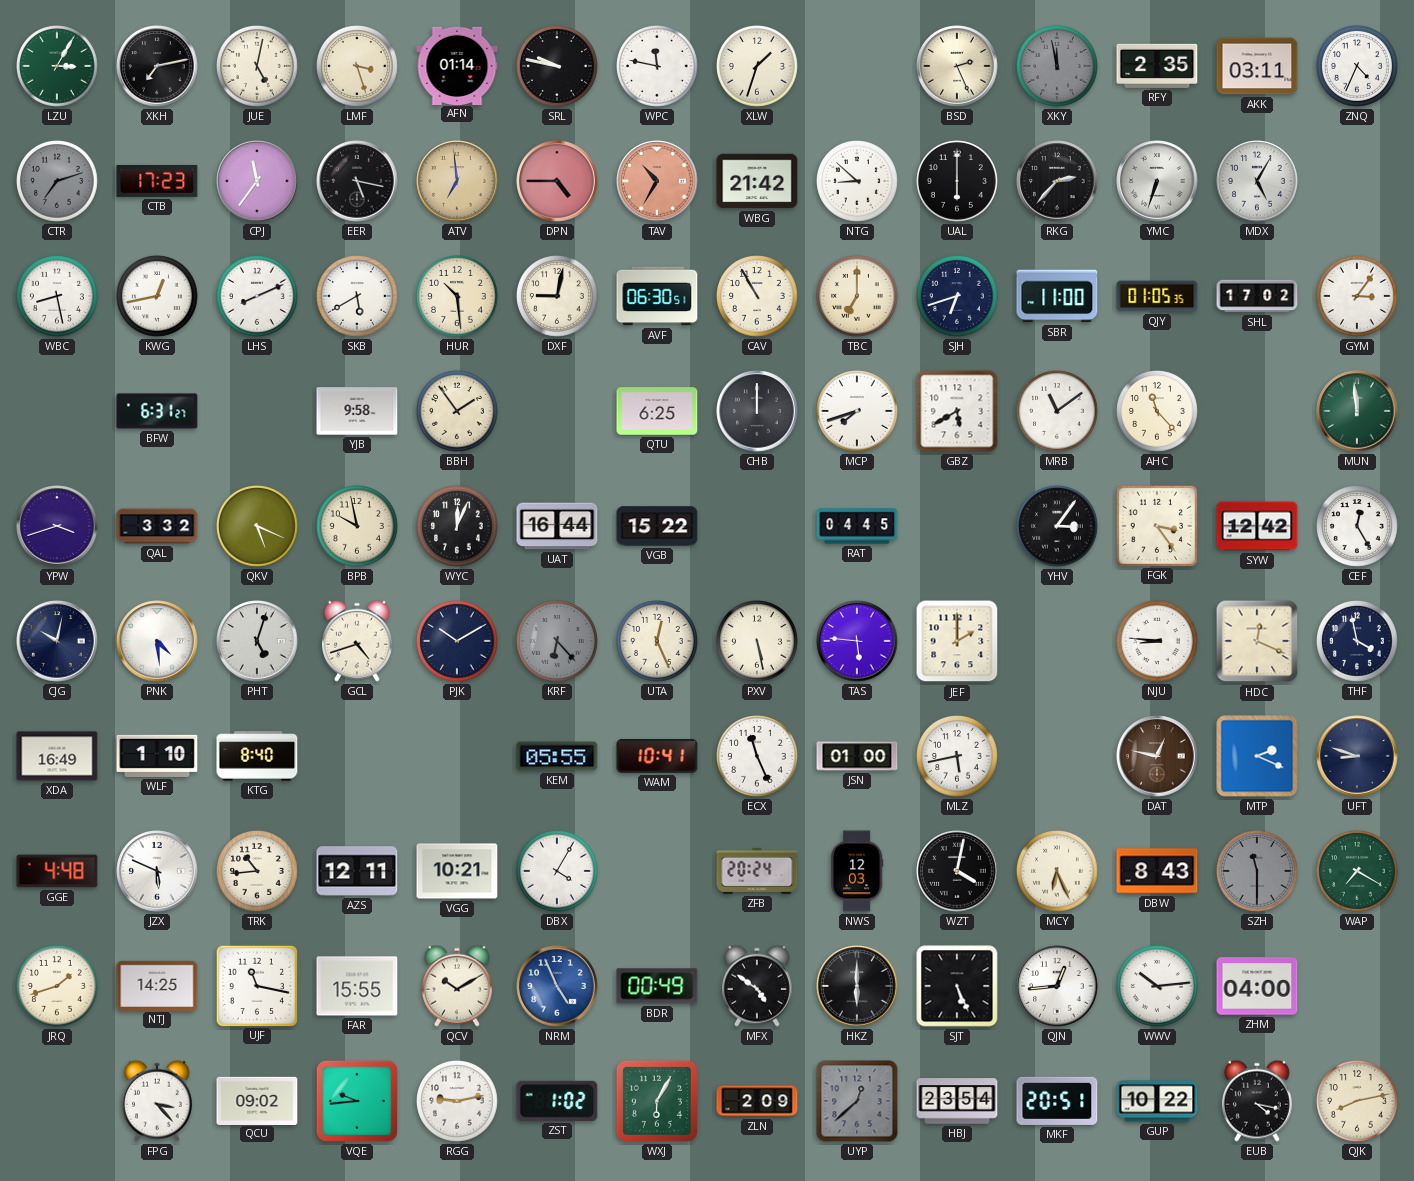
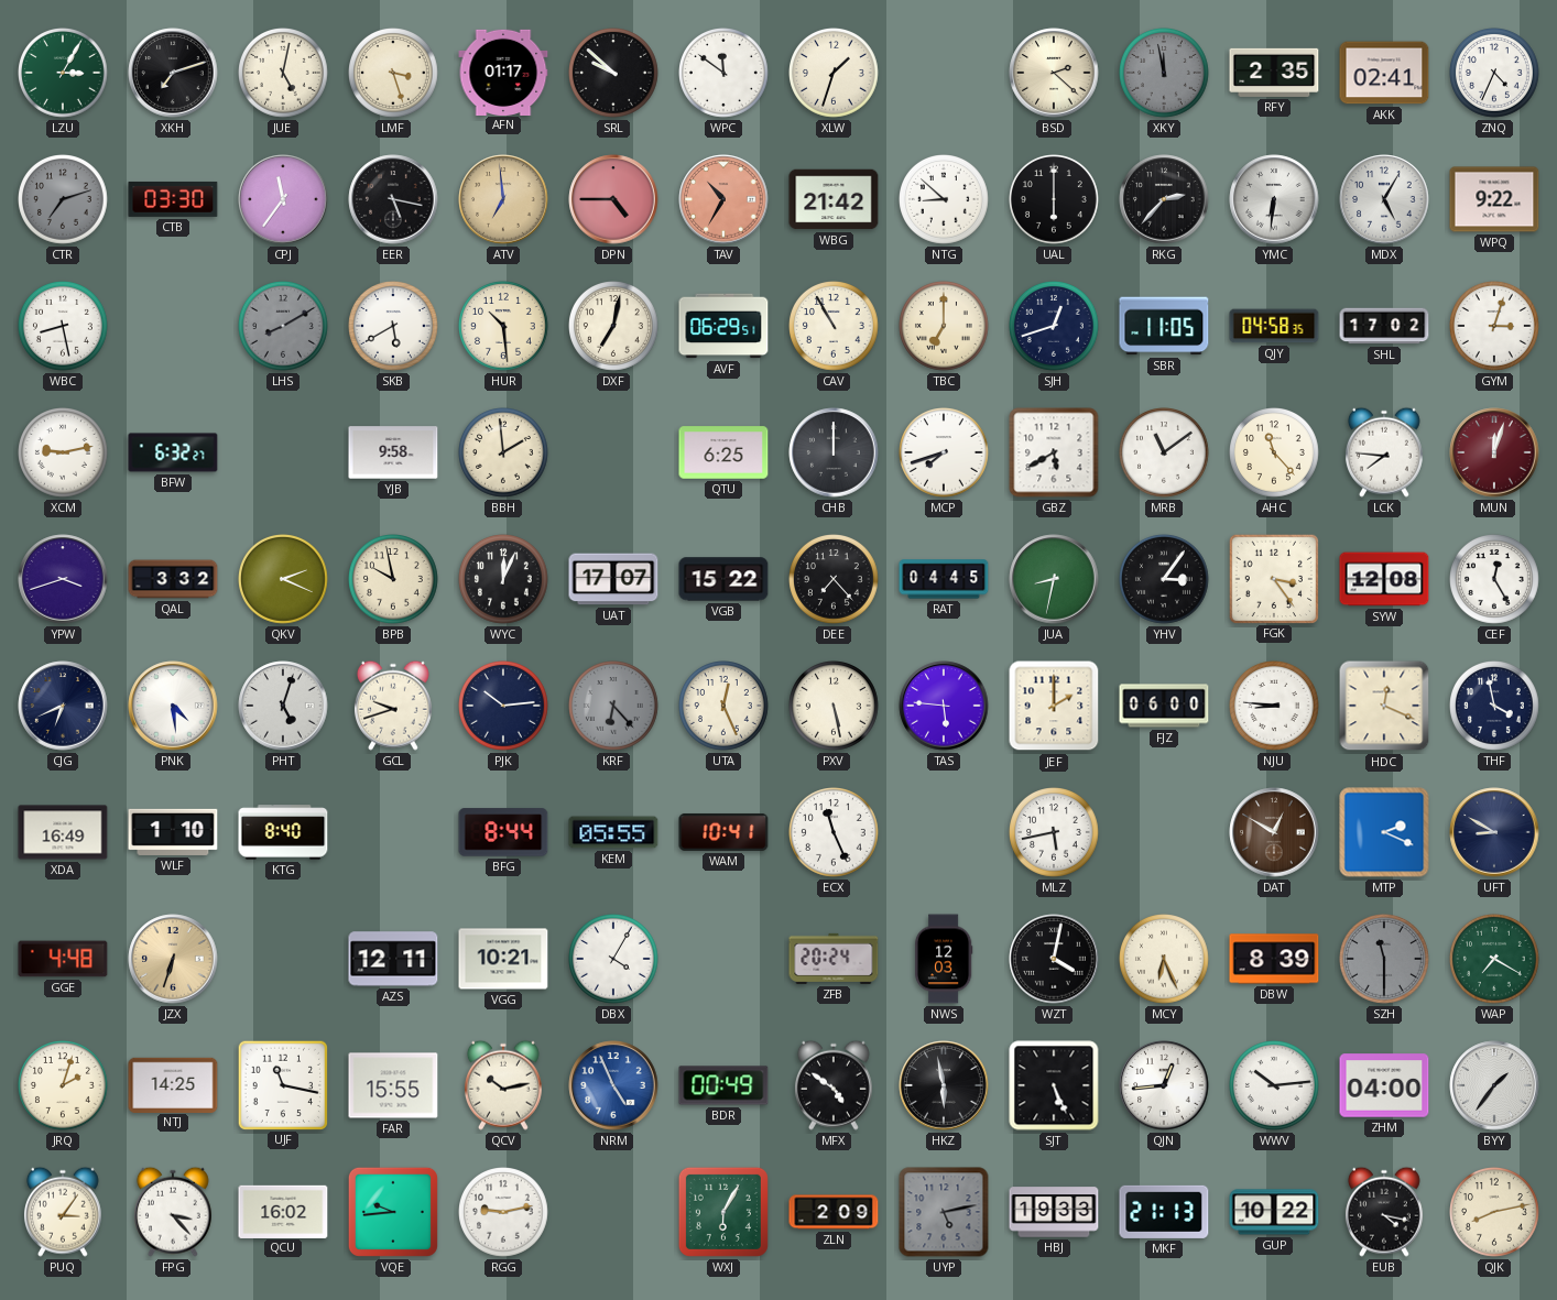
XKH: 7:13 -> 7:12 (173, 73)
AFN: 01:14 -> 01:17 (503, 72)
SRL: 9:47 -> 9:52 (614, 74)
WPC: 11:47 -> 11:51 (725, 74)
BSD: 2:26 -> 2:22 (1054, 73)
AKK: 03:11 -> 02:41 (1384, 73)
CTB: 17:23 -> 03:30 (173, 199)
YMC: 6:33 -> 6:31 (1274, 199)
WPQ: none -> 9:22 (1494, 199)
KWG: 12:43 -> none (158, 297)
LHS: 8:11 -> 8:10 (284, 327)
LHS dial: white -> grey (284, 327)
DXF: 9:02 -> 7:02 (614, 327)
AVF: 06:30 -> 06:29 (723, 326)
SJH: 6:42 -> 12:42 (1055, 327)
SBR: 11:00 -> 11:05 (1164, 326)
QJY: 01:05 -> 04:58 (1274, 326)
GYM: 3:06 -> 3:03 (1495, 327)
XCM: none -> 9:13 (64, 454)
BFW: 6:31 -> 6:32 (173, 452)
BBH: 1:54 -> 1:59 (504, 454)
LCK: none -> 7:46 (1384, 452)
MUN: 11:59 -> 12:03 (1494, 452)
MUN dial: green -> burgundy (1494, 452)
QKV: 5:19 -> 2:19 (284, 580)
UAT: 16:44 -> 17:07 (613, 579)
DEE: none -> 7:23 (835, 580)
JUA: none -> 8:32 (1054, 579)
SYW: 12:42 -> 12:08 (1384, 579)
CJG: 10:02 -> 6:41 (63, 706)
GCL: 4:42 -> 9:42 (393, 706)
PJK: 10:10 -> 10:14 (504, 707)
FJZ: none -> 06:00 (1164, 706)
BFG: none -> 8:44 (503, 832)
JSN: 01:00 -> none (857, 756)
DAT: 12:47 -> 12:50 (1274, 832)
UFT: 8:48 -> 8:50 (1494, 832)
JZX: 5:49 -> 6:33 (173, 959)
JZX dial: white -> champagne (173, 959)
TRK: 10:44 -> none (258, 872)
DBW: 8:43 -> 8:39 (1274, 959)
JRQ: 1:42 -> 2:03 (64, 1086)
QCV: 10:10 -> 10:13 (503, 1085)
HKZ: 6:00 -> 5:58 (944, 1085)
BYY: none -> 1:36 (1494, 1085)
PUQ: none -> 3:06 (63, 1212)
QCU: 09:02 -> 16:02 (283, 1211)
ZST: 1:02 -> none (557, 1101)
UYP: 12:38 -> 5:13 (944, 1212)
HBJ: 23:54 -> 19:33 (1054, 1212)
MKF: 20:51 -> 21:13 (1164, 1212)
